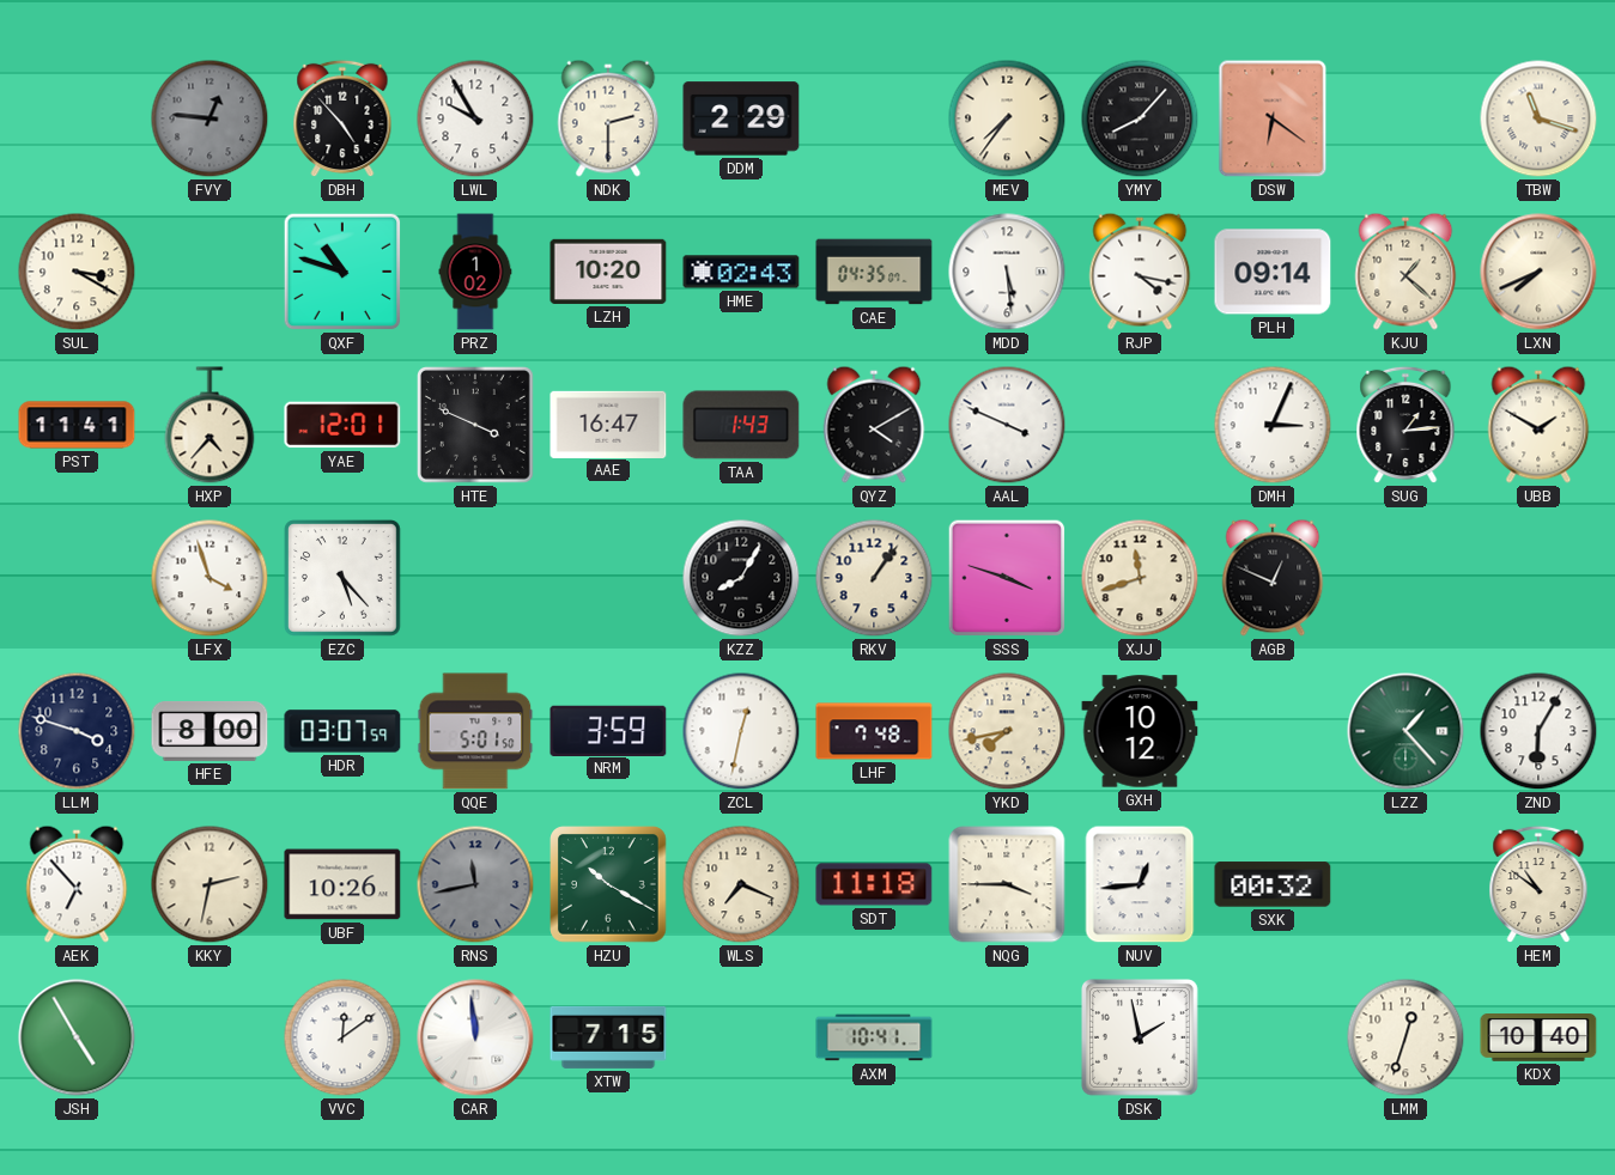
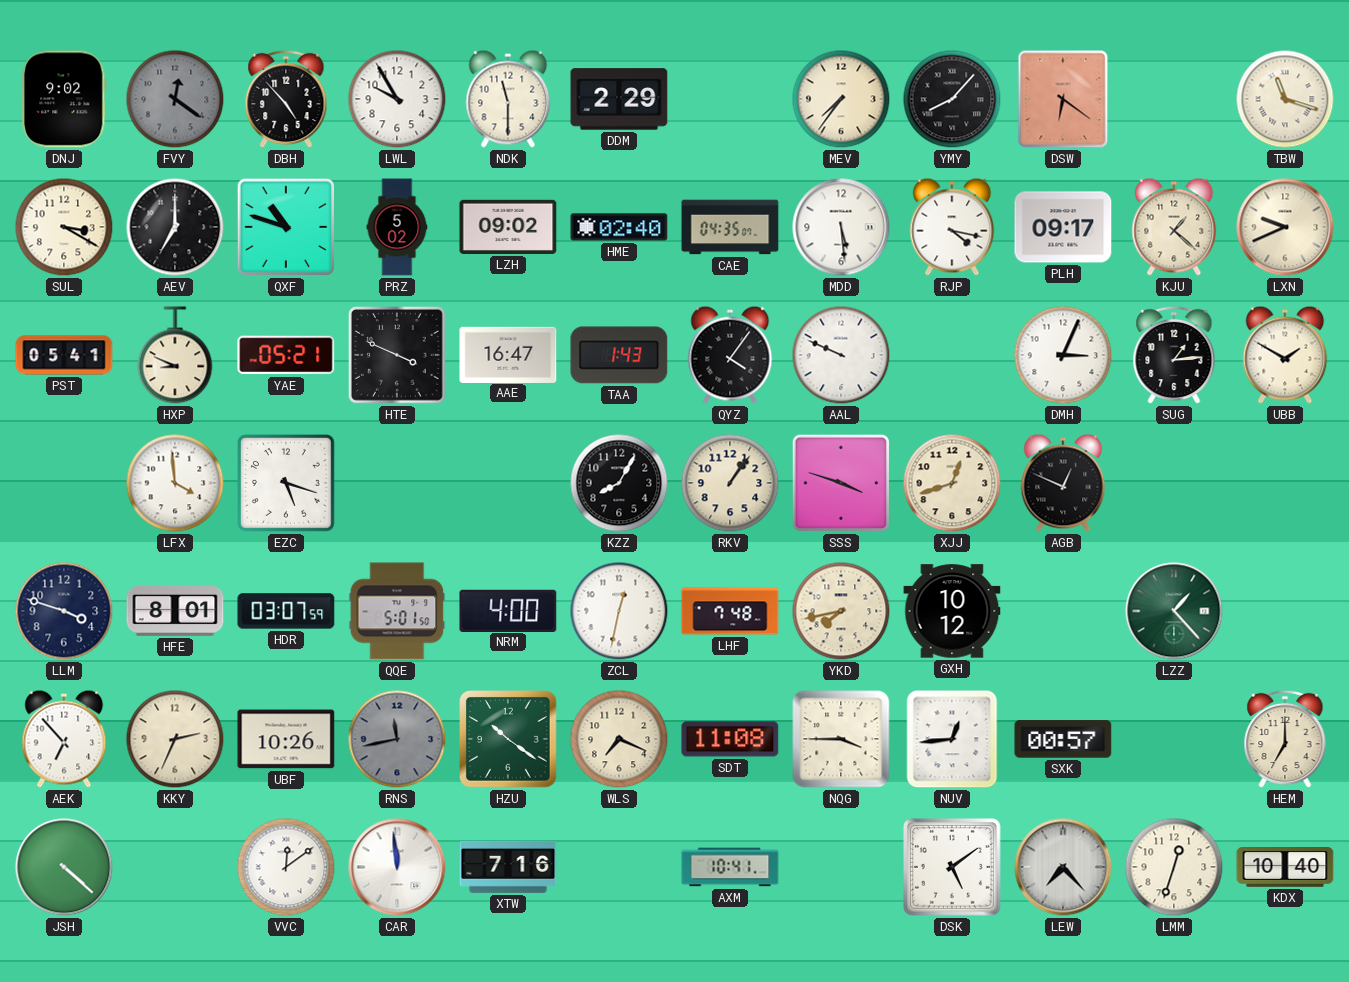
DNJ: none -> 9:02 (64, 99)
FVY: 12:46 -> 12:21 (175, 99)
NDK: 2:30 -> 11:30 (508, 99)
AEV: none -> 7:00 (175, 227)
PRZ: 1:02 -> 5:02 (397, 227)
LZH: 10:20 -> 09:02 (508, 227)
HME: 02:43 -> 02:40 (619, 227)
PLH: 09:14 -> 09:17 (1063, 227)
LXN: 7:41 -> 9:41 (1285, 227)
PST: 11:41 -> 05:41 (64, 355)
HXP: 4:37 -> 8:49 (175, 355)
YAE: 12:01 -> 05:21 (286, 355)
QYZ: 4:10 -> 4:06 (730, 355)
AAL: 3:49 -> 9:49 (841, 355)
LFX: 3:57 -> 3:59 (175, 483)
EZC: 5:23 -> 5:18 (287, 484)
XJJ: 11:42 -> 12:42 (952, 483)
HFE: 8:00 -> 8:01 (175, 611)
NRM: 3:59 -> 4:00 (508, 610)
ZND: 6:05 -> none (1538, 731)
KKY: 2:32 -> 2:34 (175, 739)
HZU: 10:20 -> 10:21 (509, 740)
SDT: 11:18 -> 11:08 (730, 739)
SXK: 00:32 -> 00:57 (1063, 739)
HEM: 10:51 -> 7:00 (1285, 739)
JSH: 4:55 -> 4:22 (64, 867)
XTW: 7:15 -> 7:16 (508, 867)
DSK: 1:58 -> 5:09 (953, 868)
LEW: none -> 7:23 (1063, 867)
